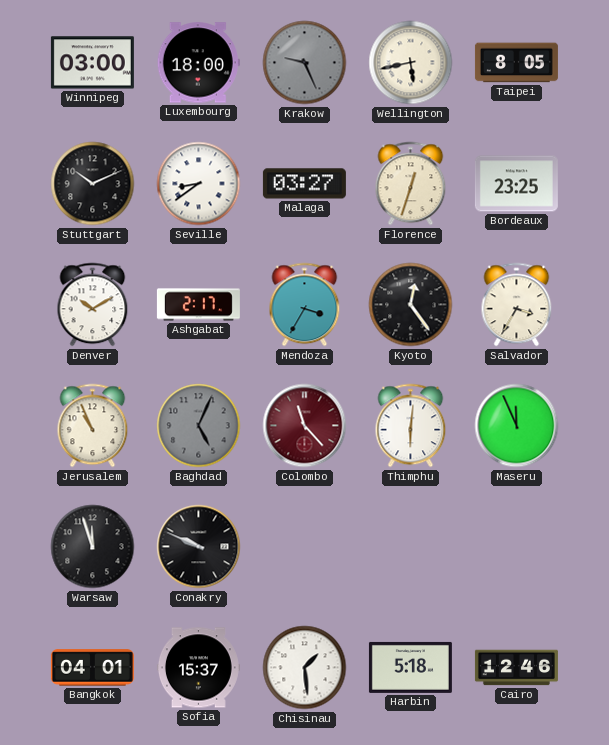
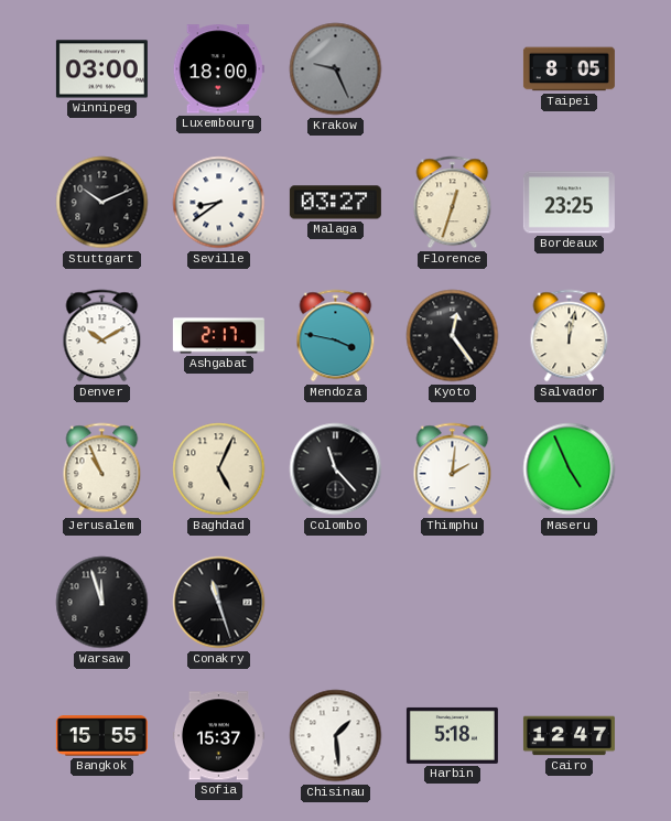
Wellington: 5:43 -> none (411, 63)
Mendoza: 3:35 -> 3:47 (336, 336)
Salvador: 3:35 -> 12:02 (570, 336)
Baghdad dial: grey -> cream (219, 469)
Colombo dial: burgundy -> black (336, 469)
Thimphu: 6:01 -> 2:01 (453, 469)
Maseru: 11:56 -> 4:56 (570, 469)
Conakry: 9:49 -> 11:27 (219, 603)
Bangkok: 04:01 -> 15:55 (101, 736)
Cairo: 12:46 -> 12:47 (569, 736)
